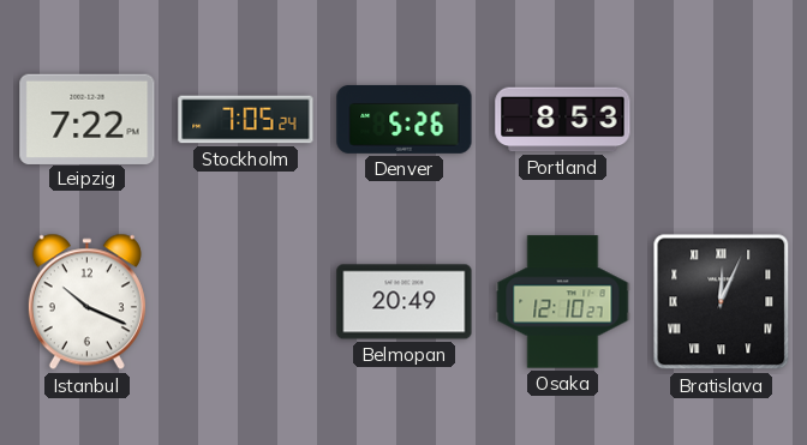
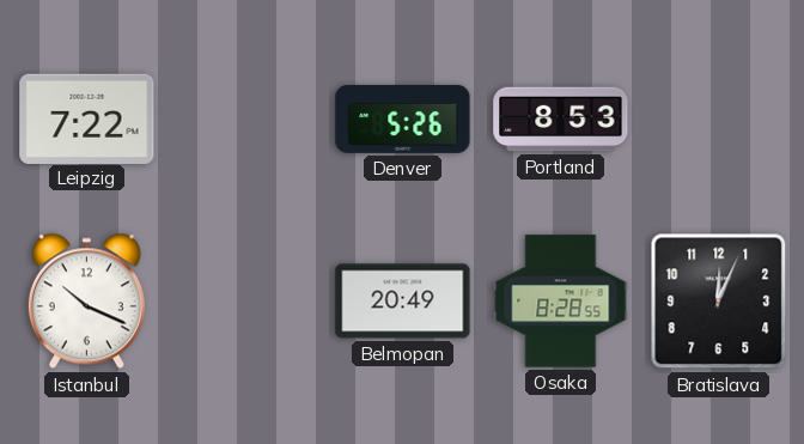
Stockholm: 7:05 -> none (246, 120)
Osaka: 12:10 -> 8:28 (561, 302)
Bratislava numerals: Roman -> Arabic (719, 302)
